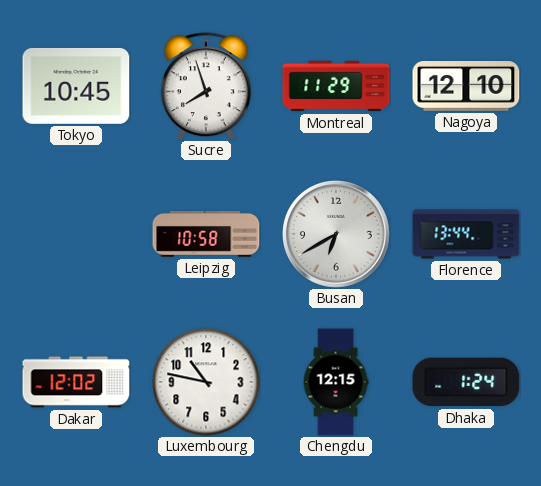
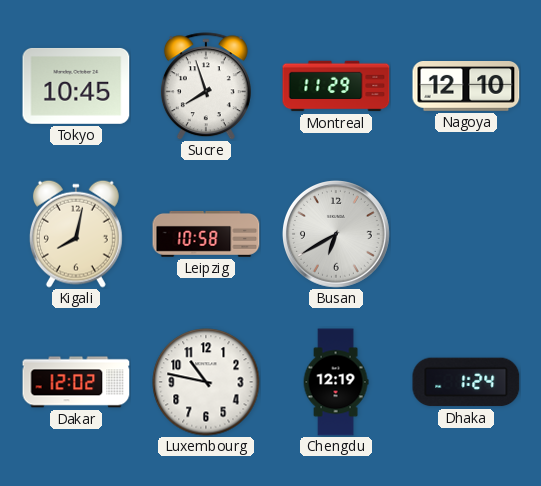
Kigali: none -> 8:02 (76, 234)
Florence: 13:44 -> none (466, 234)
Chengdu: 12:15 -> 12:19 (336, 382)
